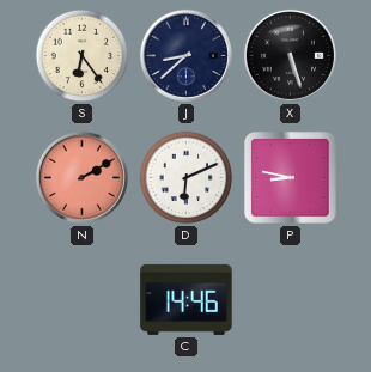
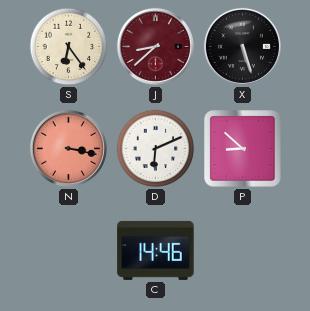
J dial: navy -> burgundy (155, 46)
N: 2:10 -> 3:17 (68, 148)
P: 8:47 -> 8:52 (243, 149)
